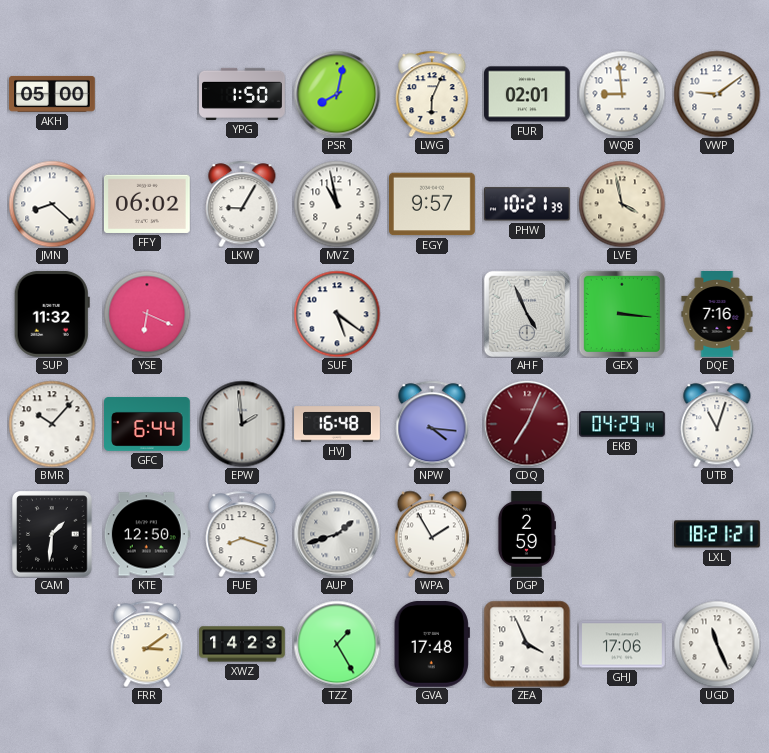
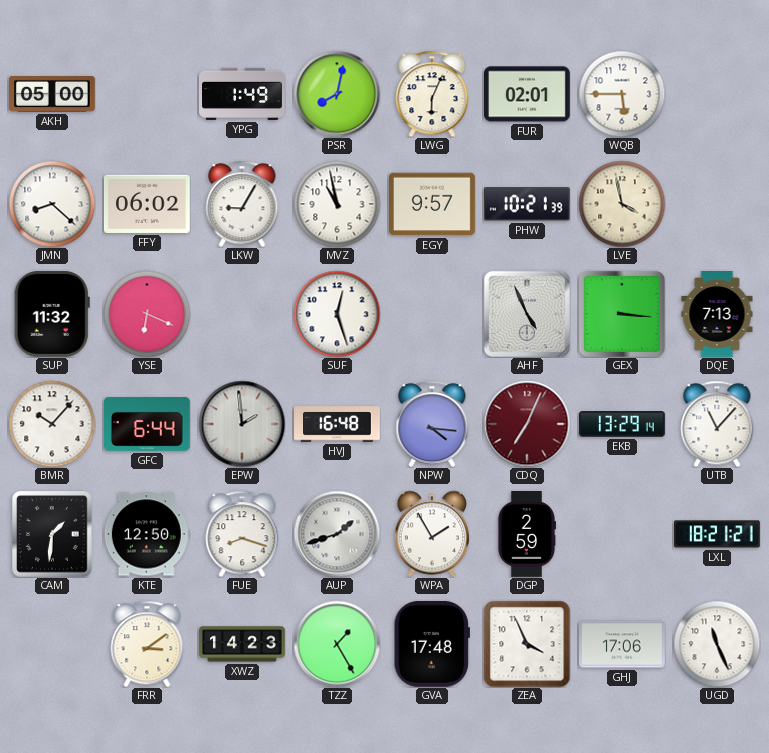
YPG: 1:50 -> 1:49 (243, 94)
WQB: 8:59 -> 5:45 (622, 94)
VWP: 9:09 -> none (717, 94)
SUF: 5:21 -> 12:27 (337, 314)
DQE: 7:16 -> 7:13 (717, 315)
EKB: 04:29 -> 13:29 (623, 424)
UTB: 11:03 -> 11:07 (717, 424)
